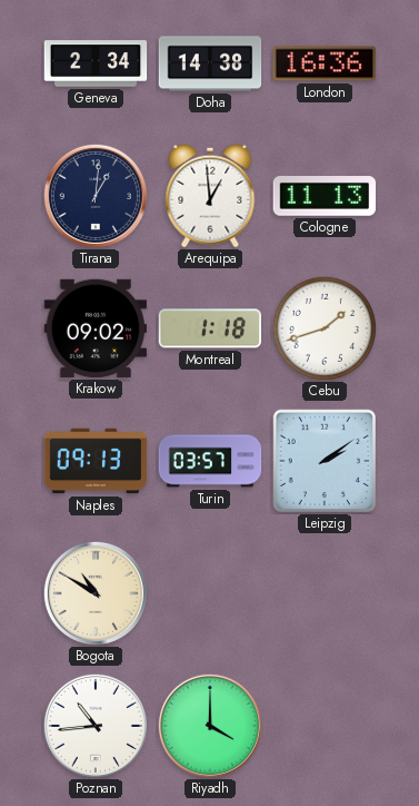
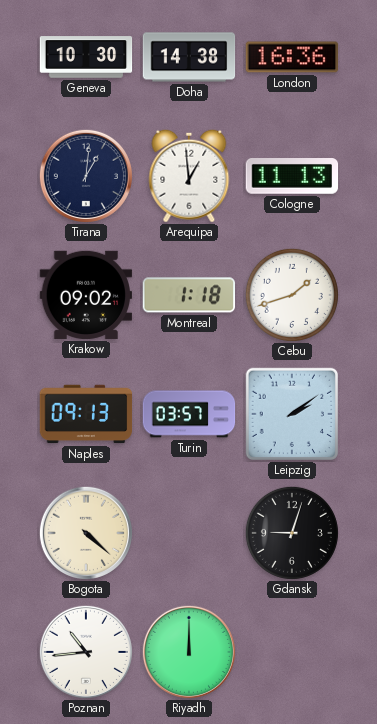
Geneva: 2:34 -> 10:30 (86, 57)
Bogota: 10:50 -> 4:22 (86, 533)
Gdansk: none -> 9:03 (292, 533)
Riyadh: 4:00 -> 12:00 (189, 652)
